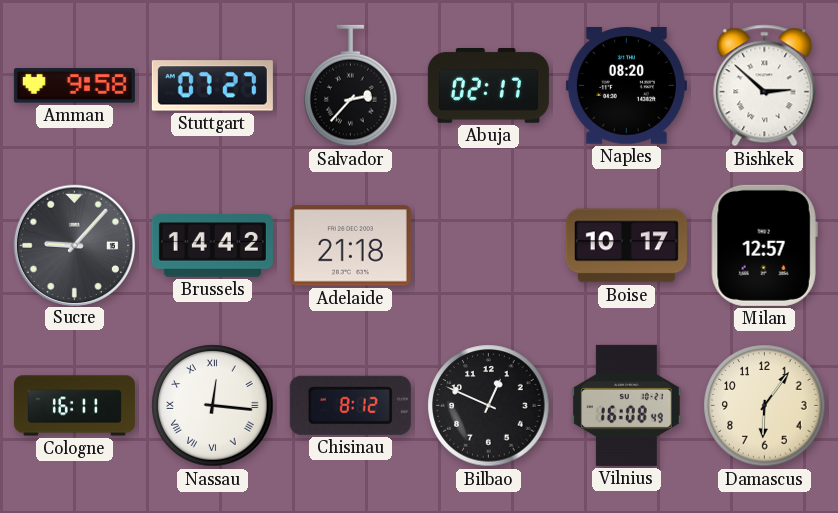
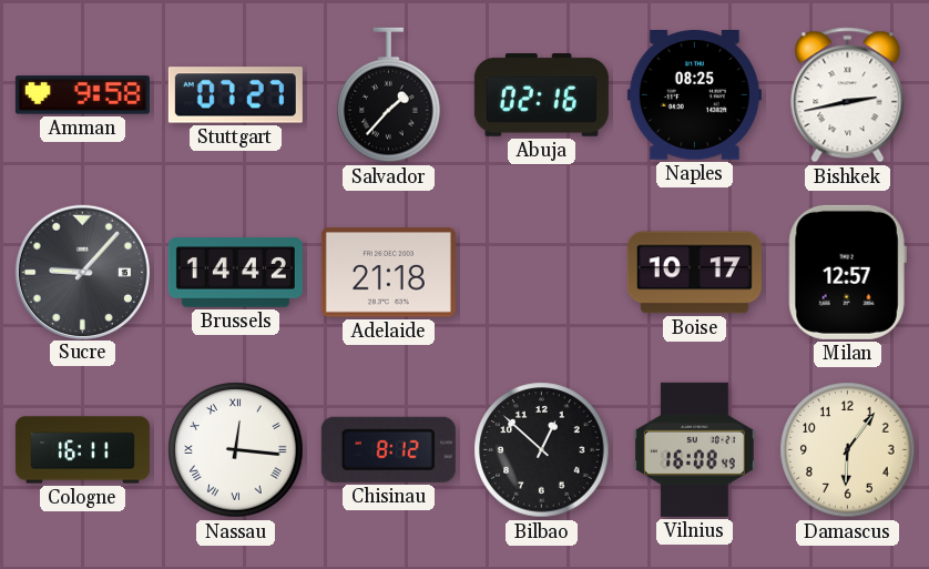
Salvador: 2:37 -> 1:37 (389, 95)
Abuja: 02:17 -> 02:16 (541, 95)
Naples: 08:20 -> 08:25 (694, 95)
Bishkek: 2:52 -> 2:43 (848, 95)
Bilbao: 12:49 -> 12:52 (542, 450)
